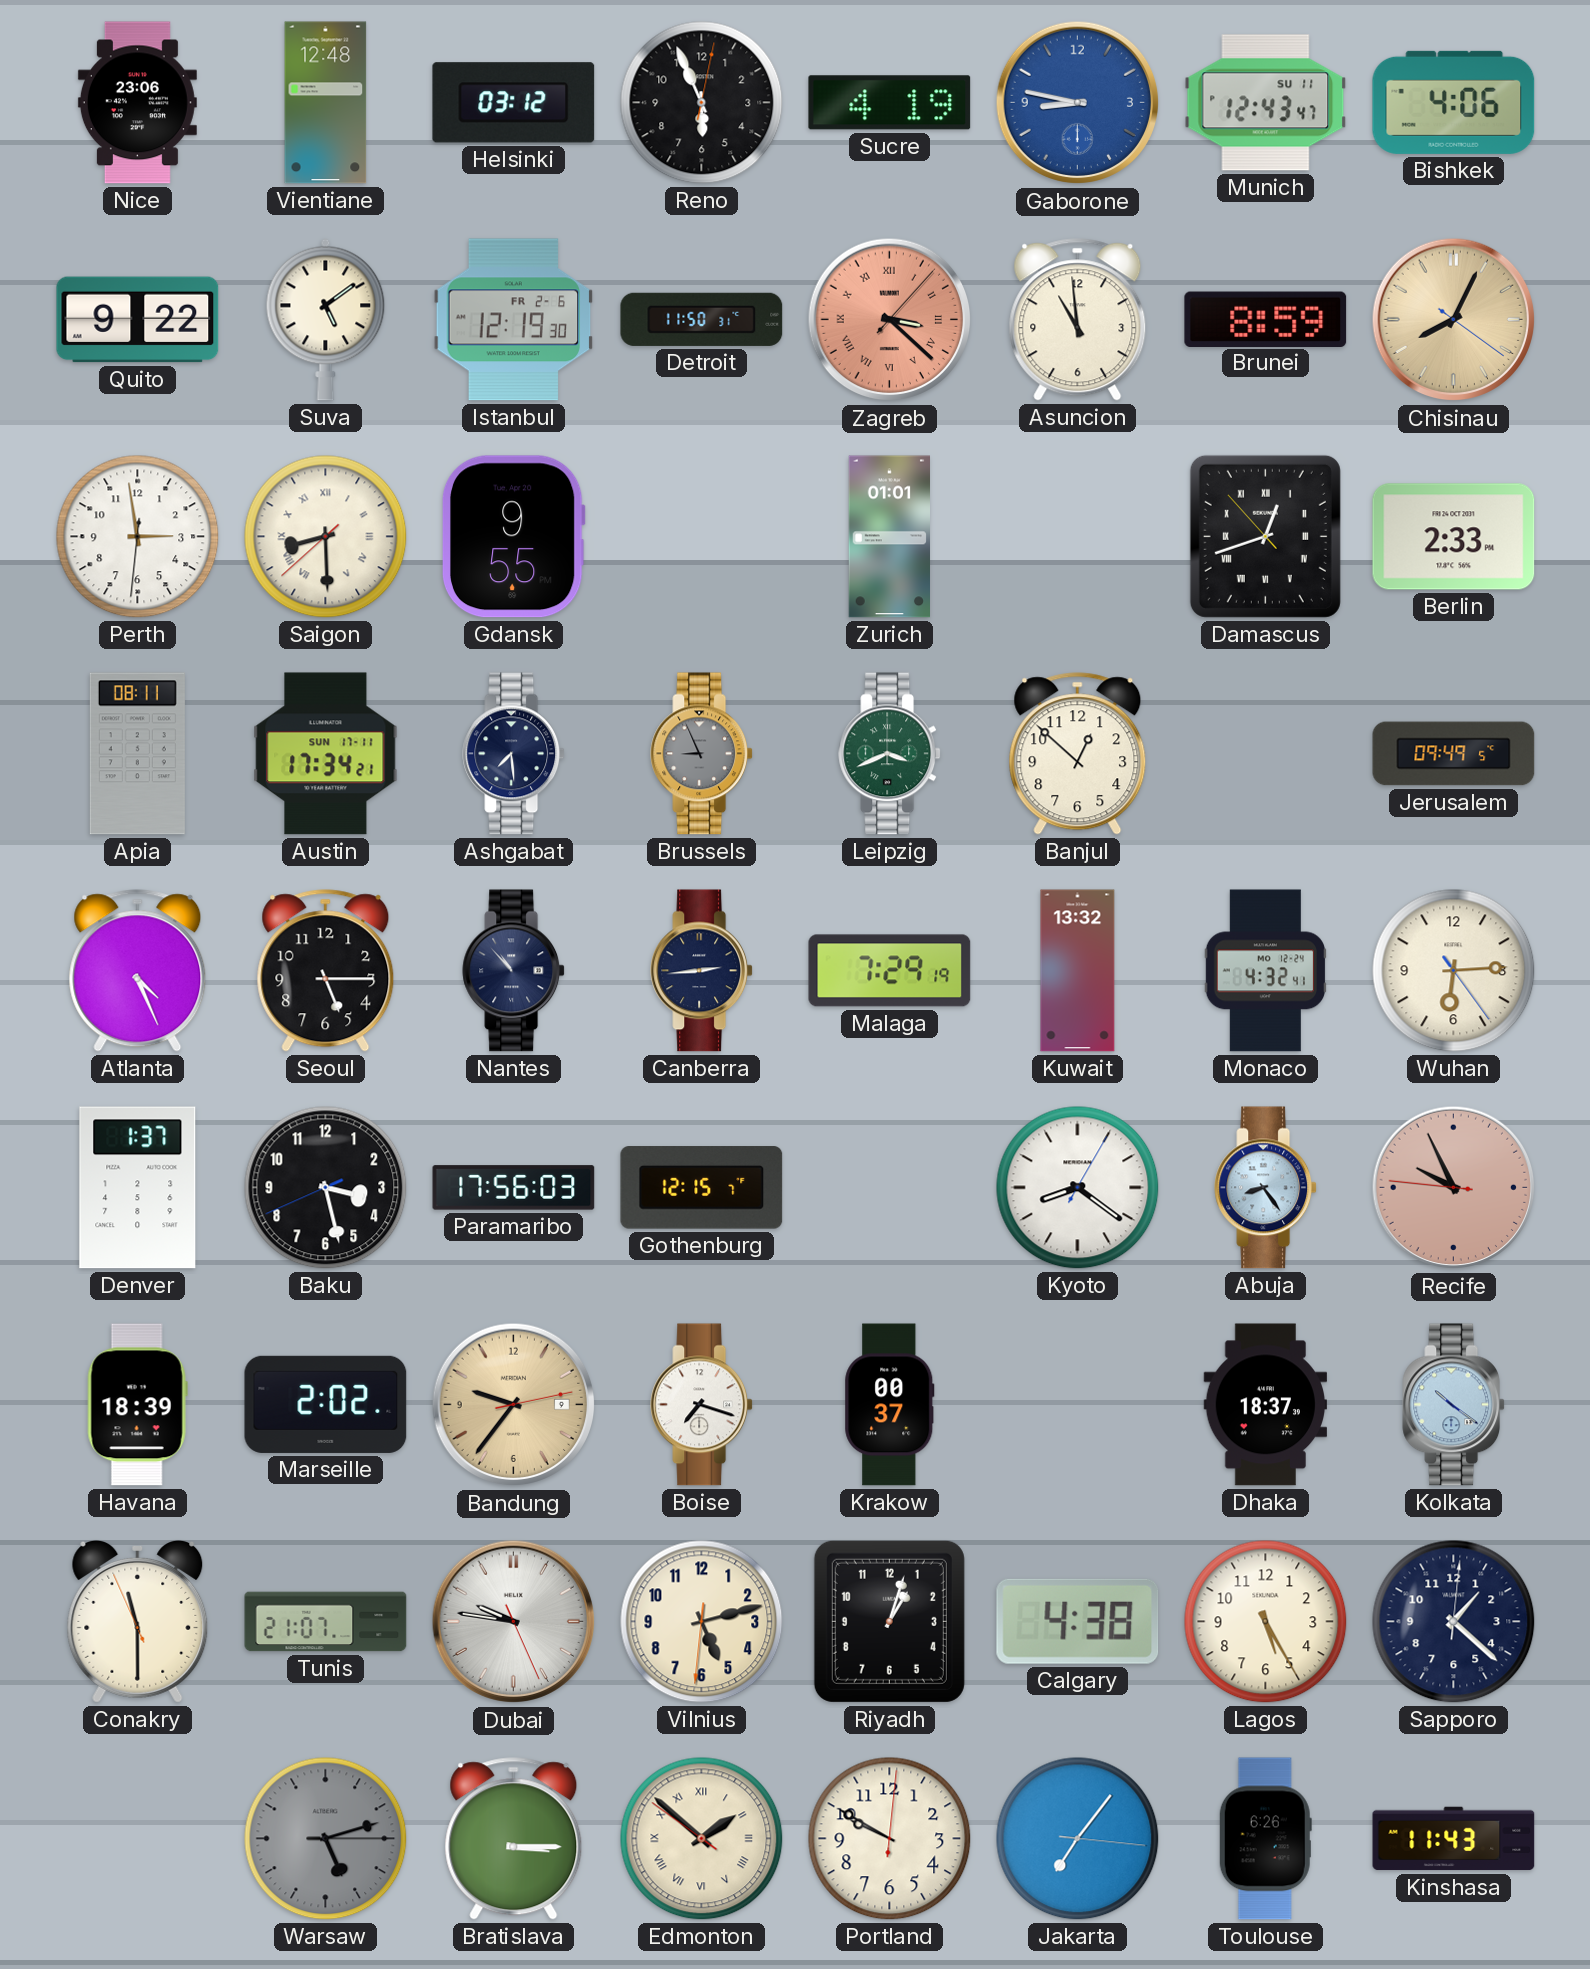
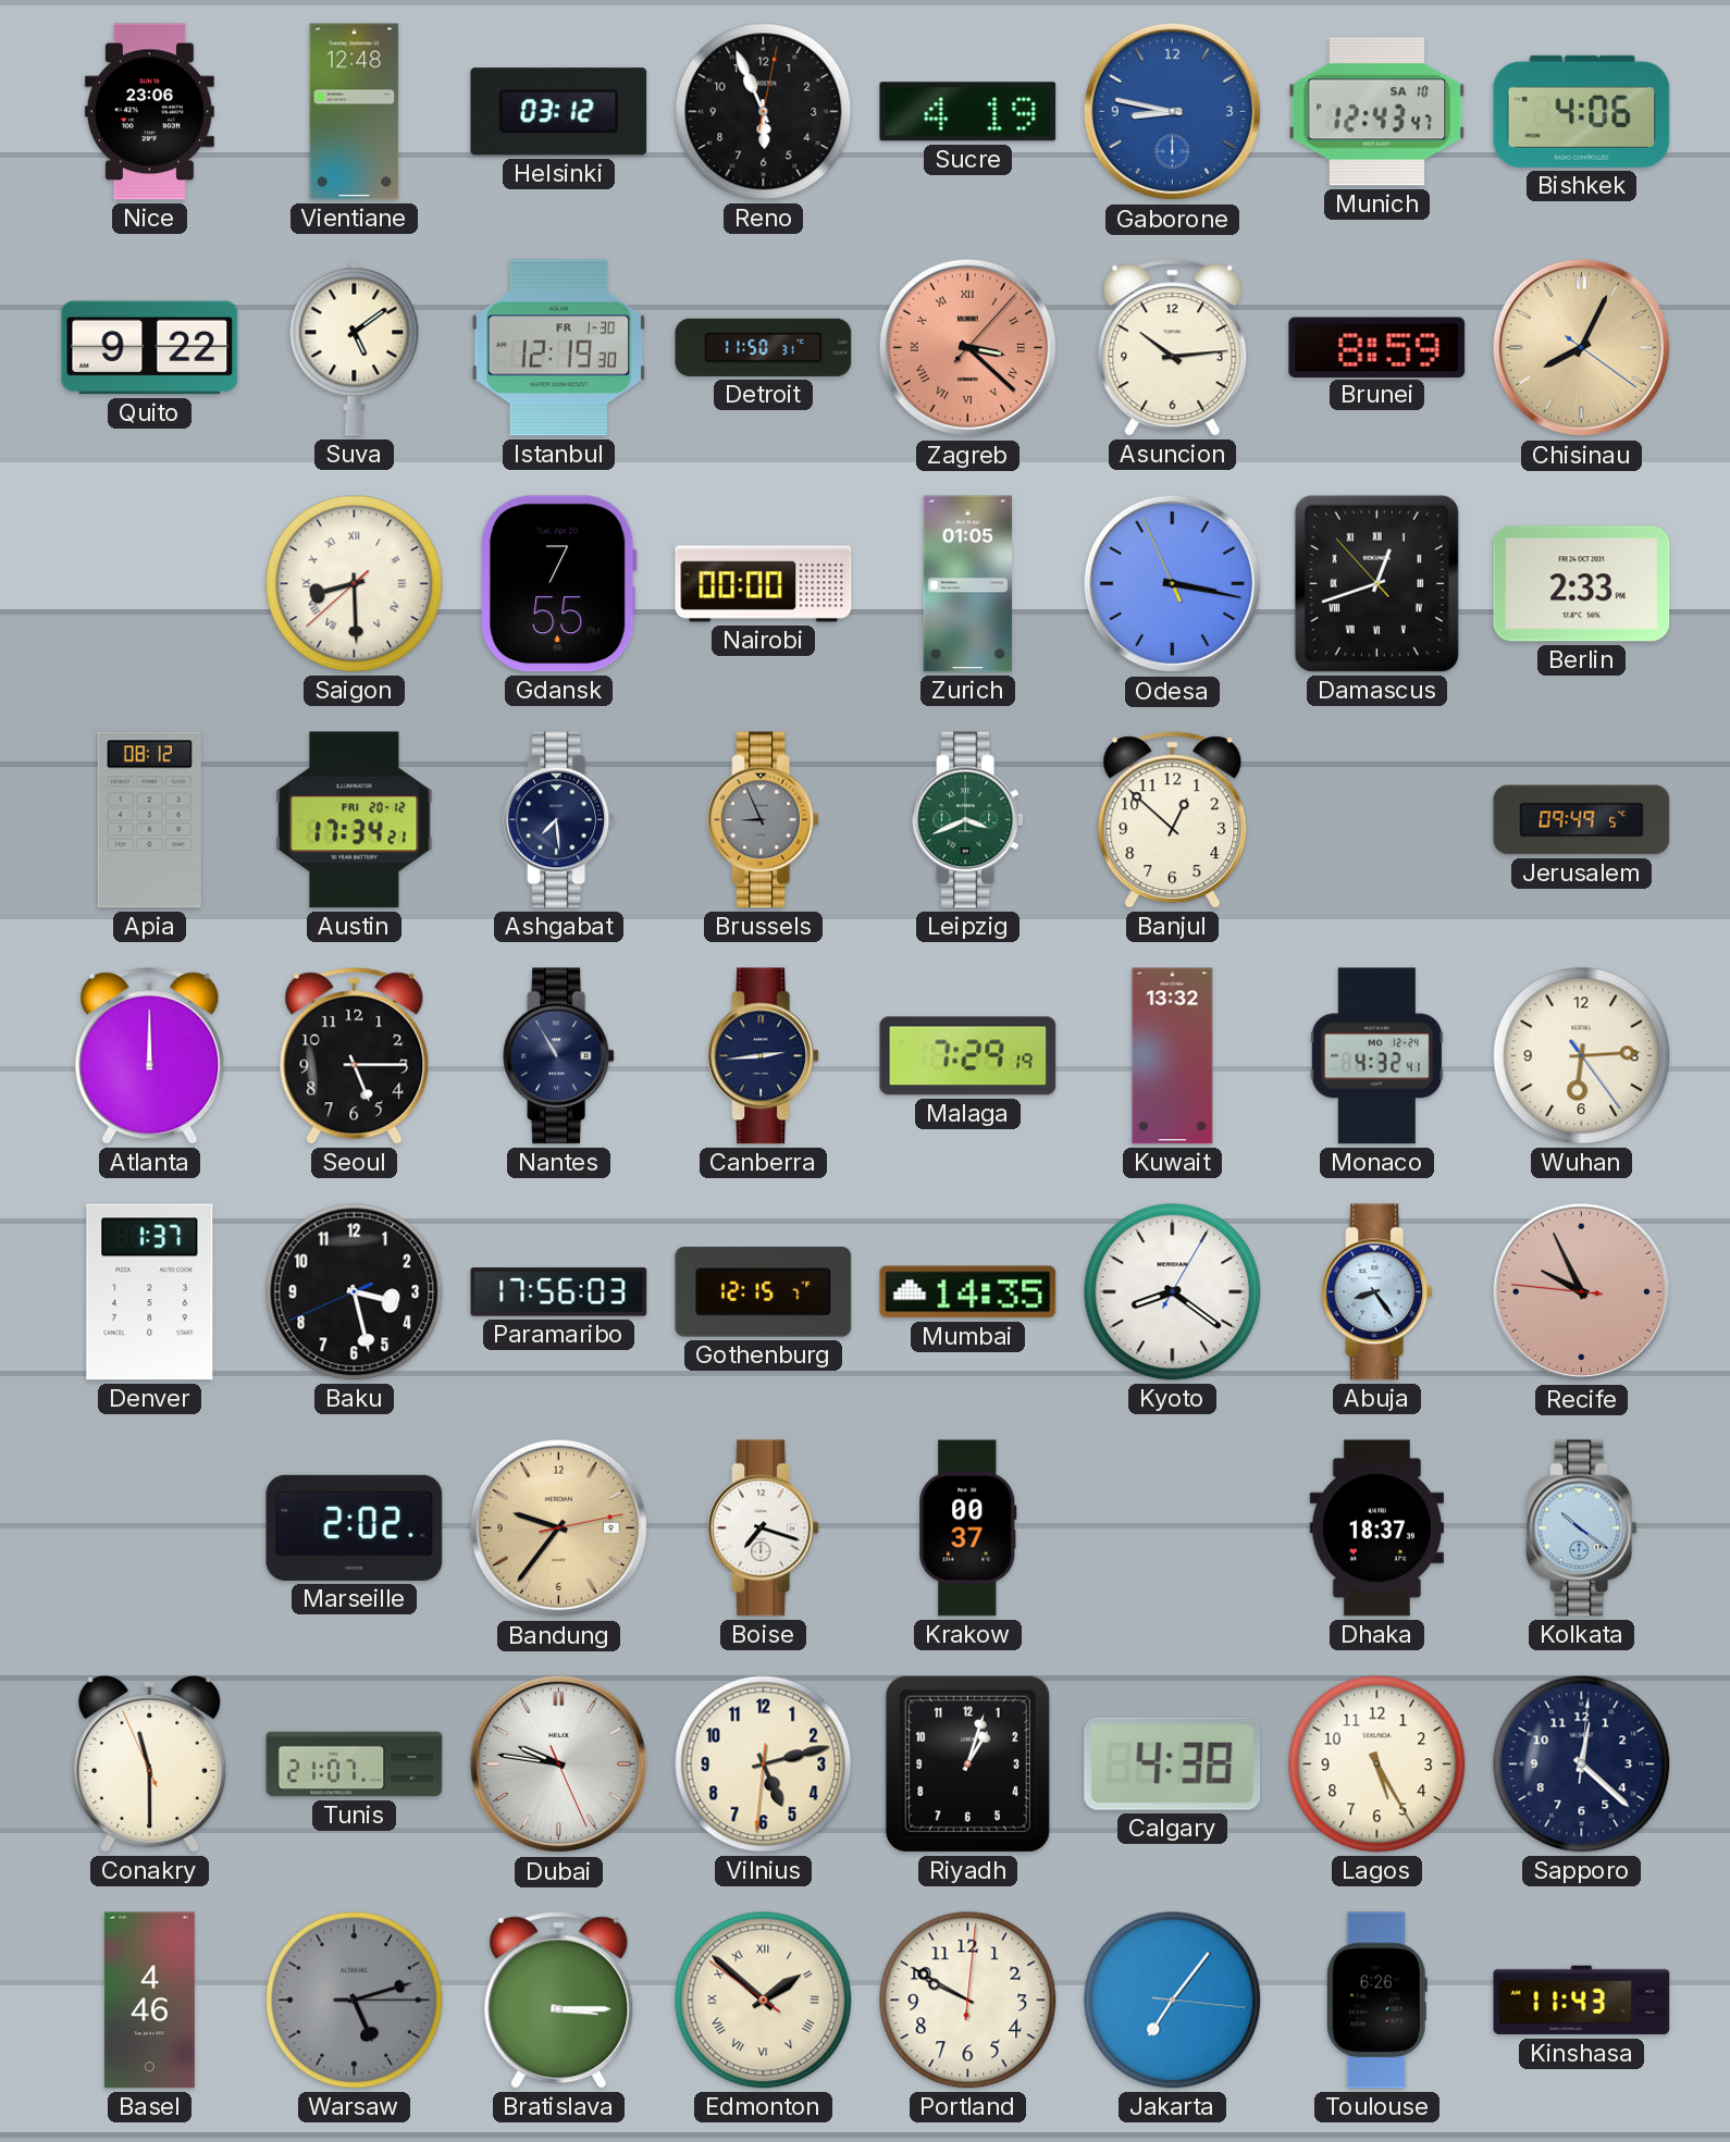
Munich date: SU 11 -> SA 10 (1377, 112)
Istanbul date: FR 2-6 -> FR 1-30 (559, 348)
Asuncion: 10:59 -> 10:14 (1173, 348)
Perth: 2:58 -> none (138, 537)
Gdansk: 9:55 -> 7:55 (558, 584)
Nairobi: none -> 00:00 (764, 584)
Zurich: 01:01 -> 01:05 (967, 584)
Odesa: none -> 3:16 (1173, 584)
Apia: 08:11 -> 08:12 (149, 820)
Austin date: SUN 17-11 -> FRI 20-12 (355, 820)
Atlanta: 4:26 -> 12:00 (150, 1056)
Nantes: 10:53 -> 10:55 (559, 1056)
Mumbai: none -> 14:35 (968, 1292)
Havana: 18:39 -> none (137, 1405)
Sapporo: 1:22 -> 12:22 (1582, 1765)
Basel: none -> 4:46 (149, 2001)
